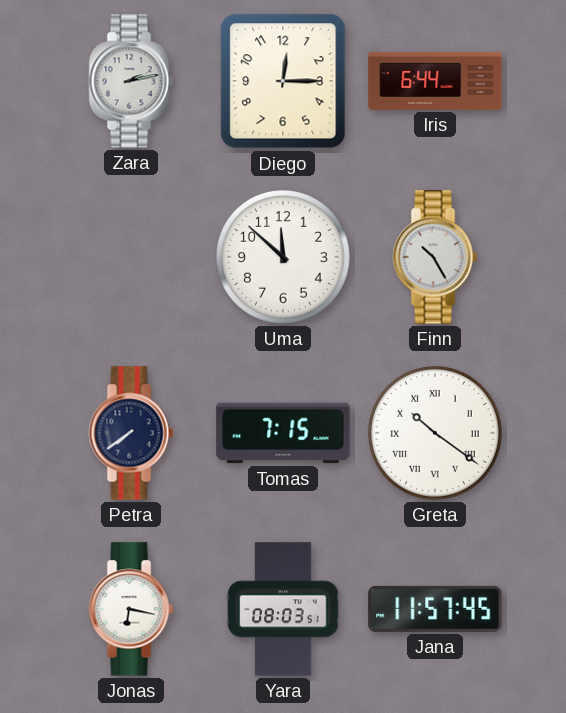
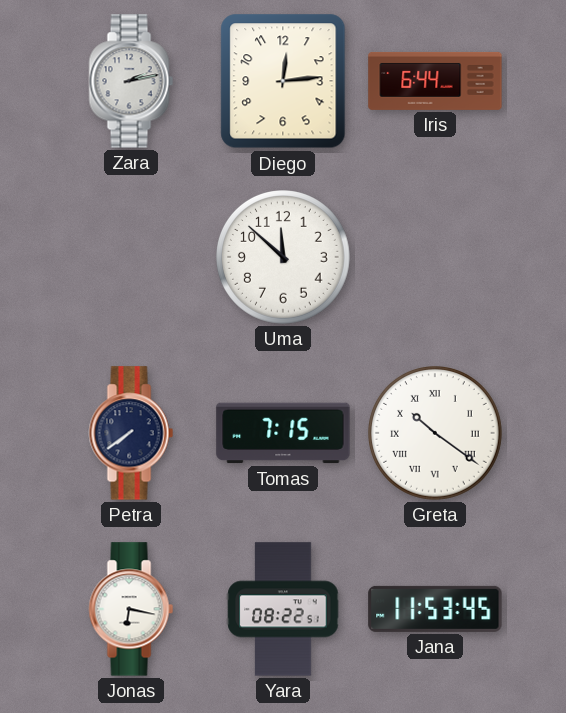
Diego: 12:15 -> 12:14 (283, 81)
Finn: 10:25 -> none (435, 257)
Yara: 08:03 -> 08:22 (283, 609)
Jana: 11:57 -> 11:53 (435, 609)
